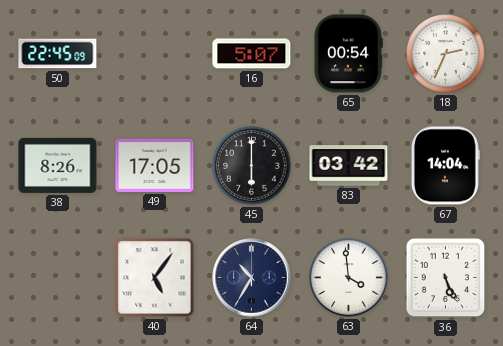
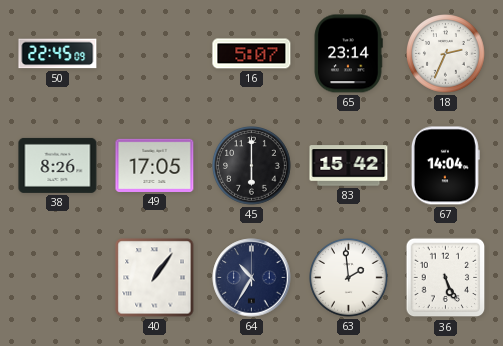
65: 00:54 -> 23:14 (348, 54)
83: 03:42 -> 15:42 (349, 166)
40: 5:06 -> 1:06 (155, 278)
63: 3:59 -> 1:59 (349, 278)
